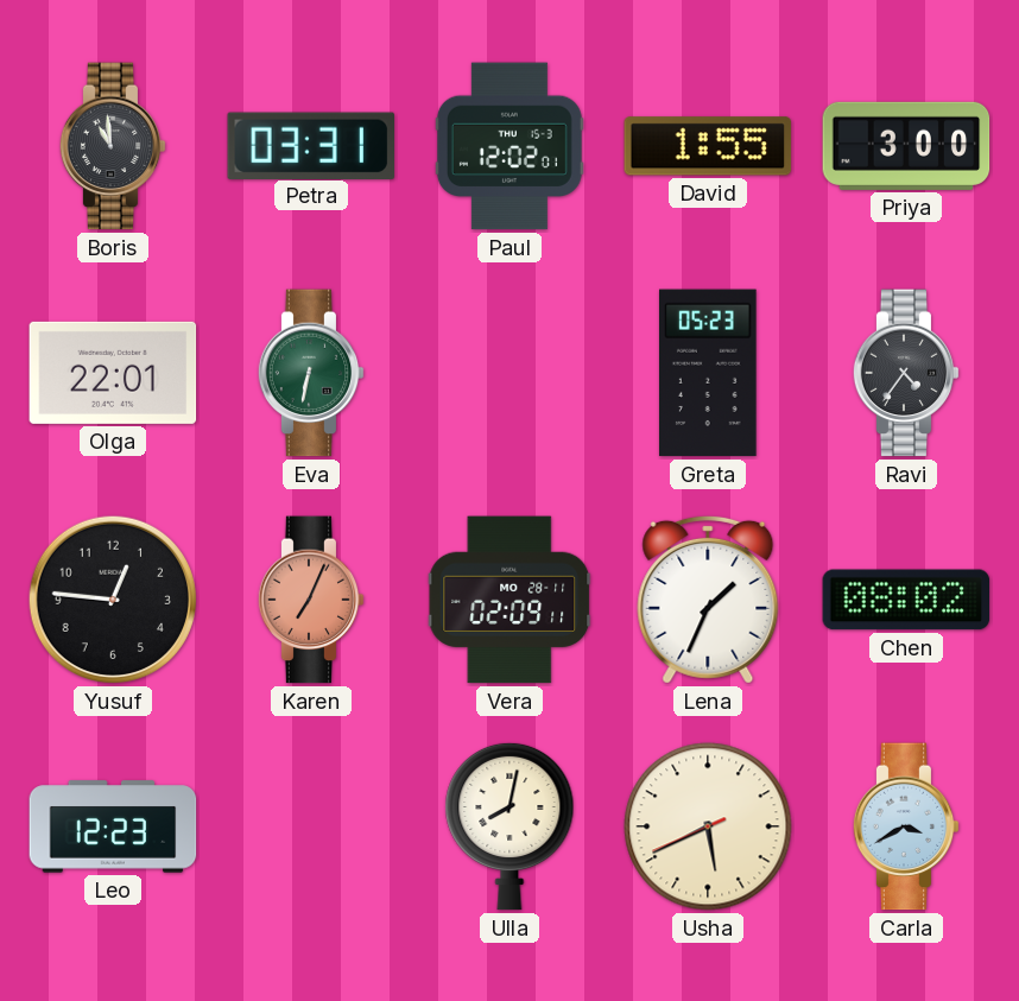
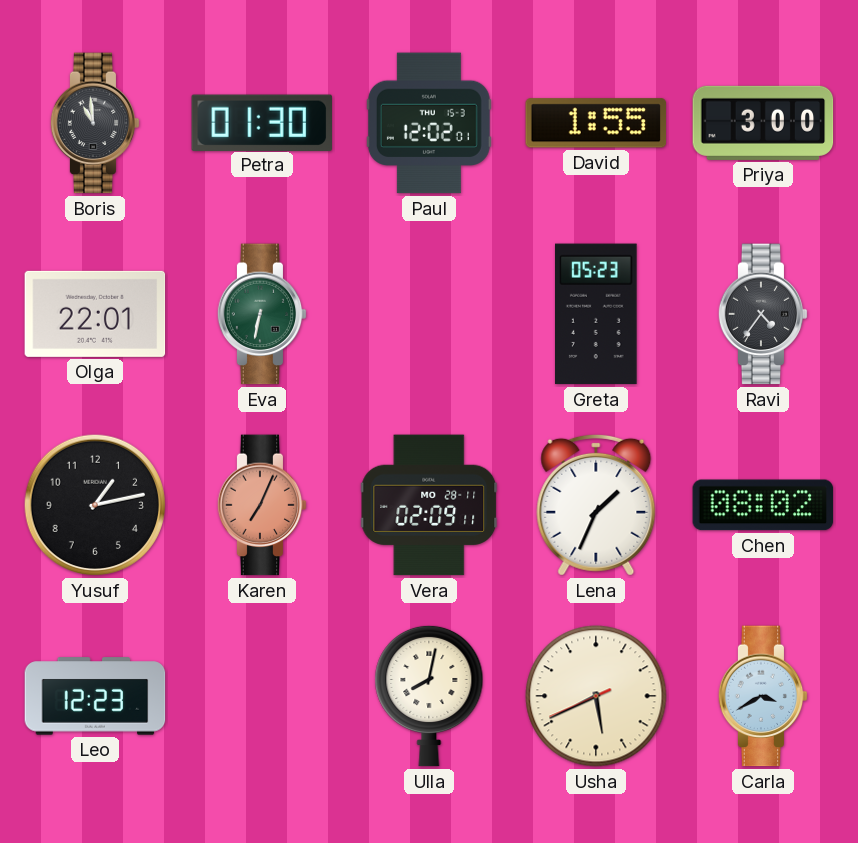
Petra: 03:31 -> 01:30 (261, 122)
Yusuf: 12:46 -> 1:13 (95, 505)
